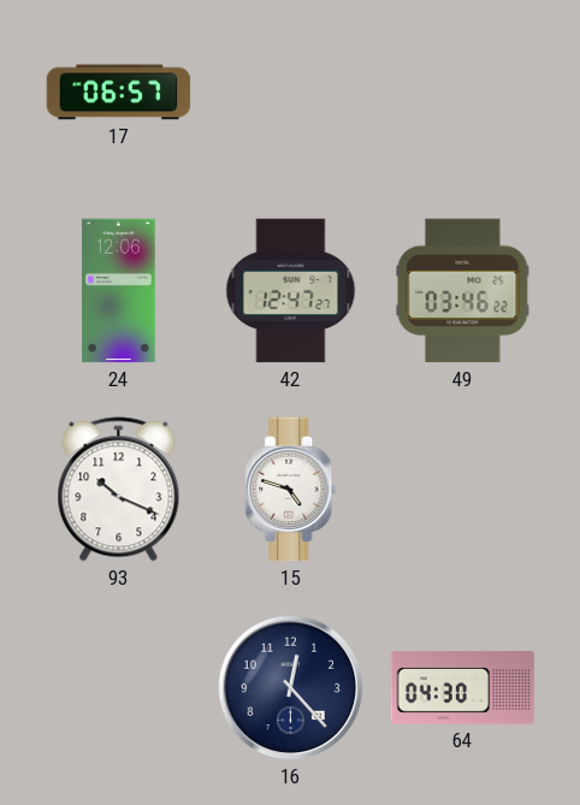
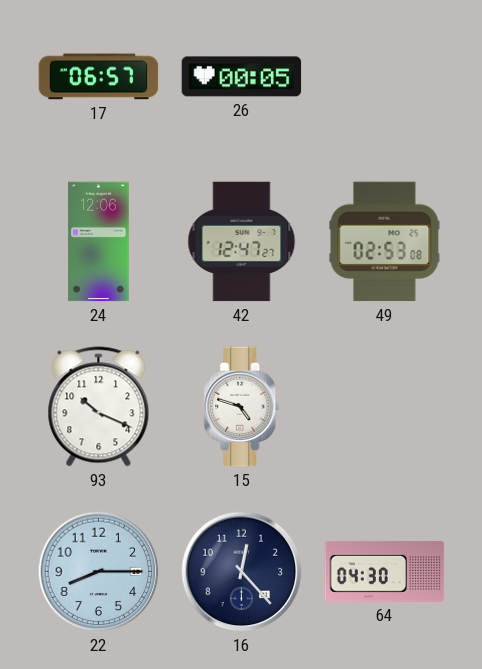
26: none -> 00:05 (242, 77)
49: 03:46 -> 02:53 (385, 242)
22: none -> 8:15 (99, 572)
